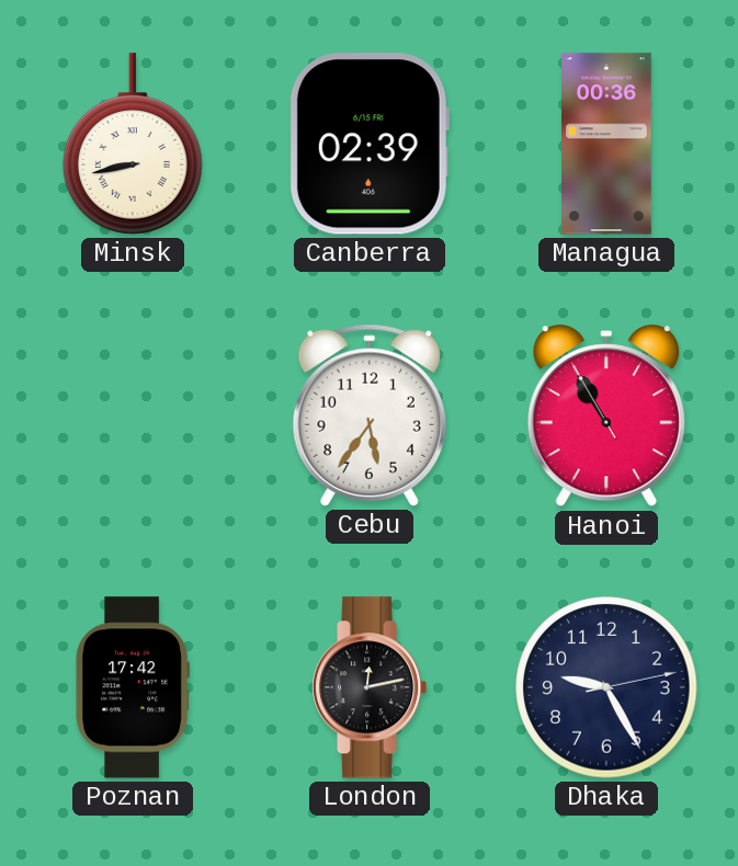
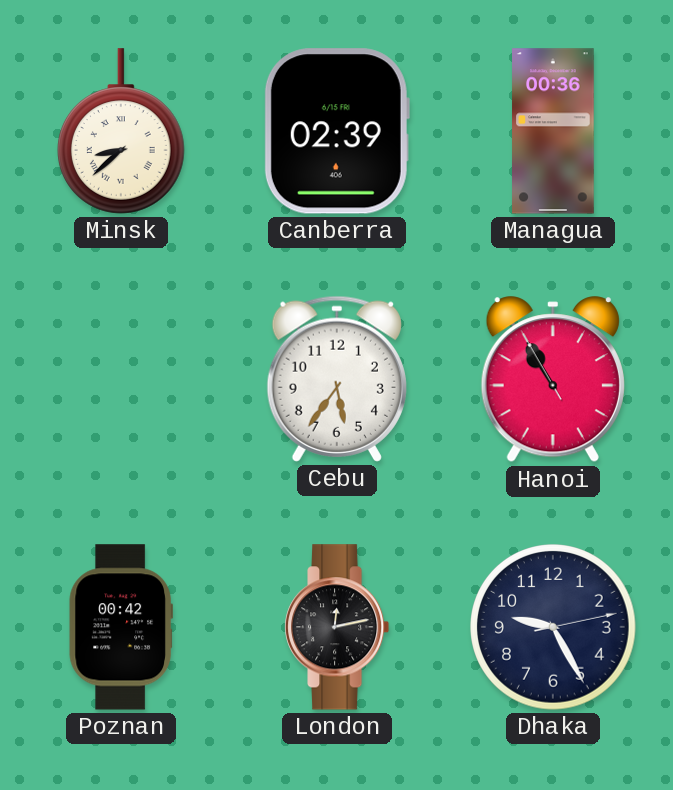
Minsk: 8:43 -> 8:38 (122, 131)
Poznan: 17:42 -> 00:42 (121, 627)
